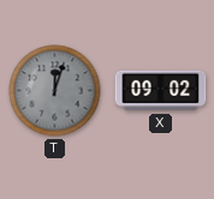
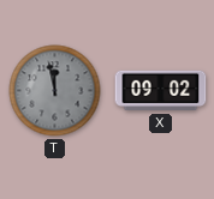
T: 12:03 -> 11:58 (55, 91)
